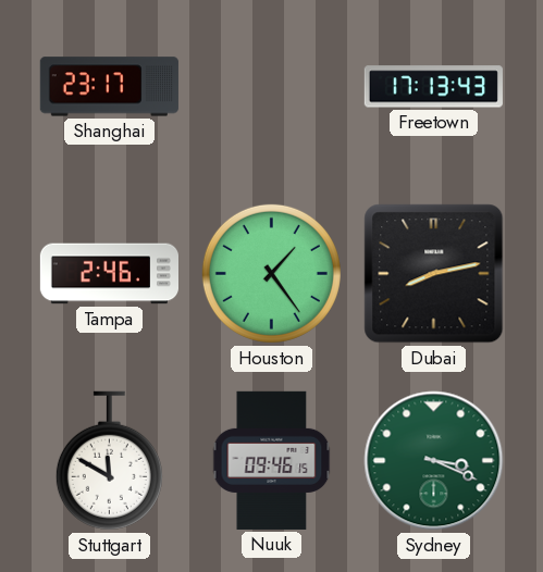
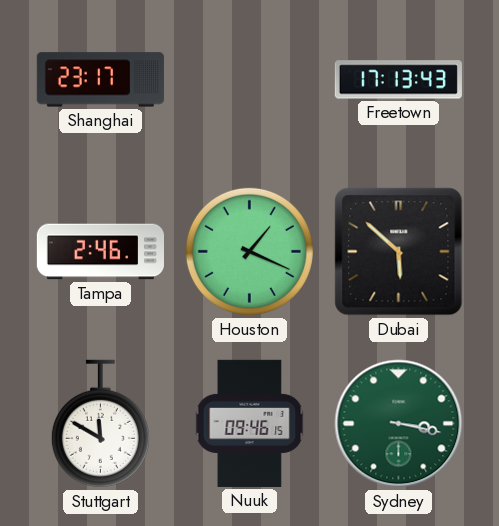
Houston: 1:24 -> 1:19 (249, 251)
Dubai: 8:13 -> 5:52 (399, 252)
Sydney: 3:19 -> 3:17 (399, 424)
